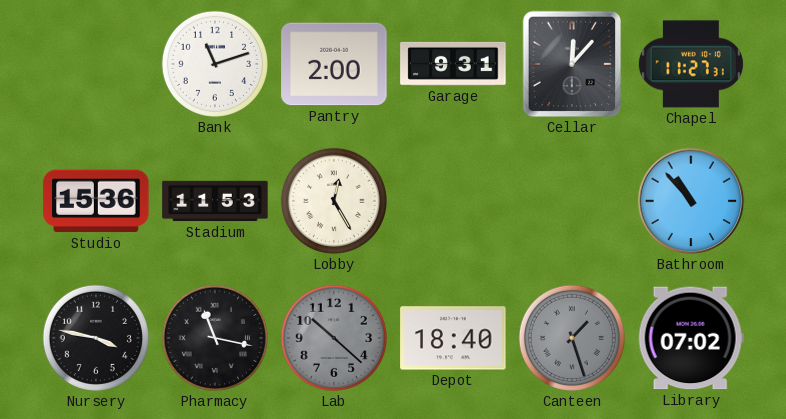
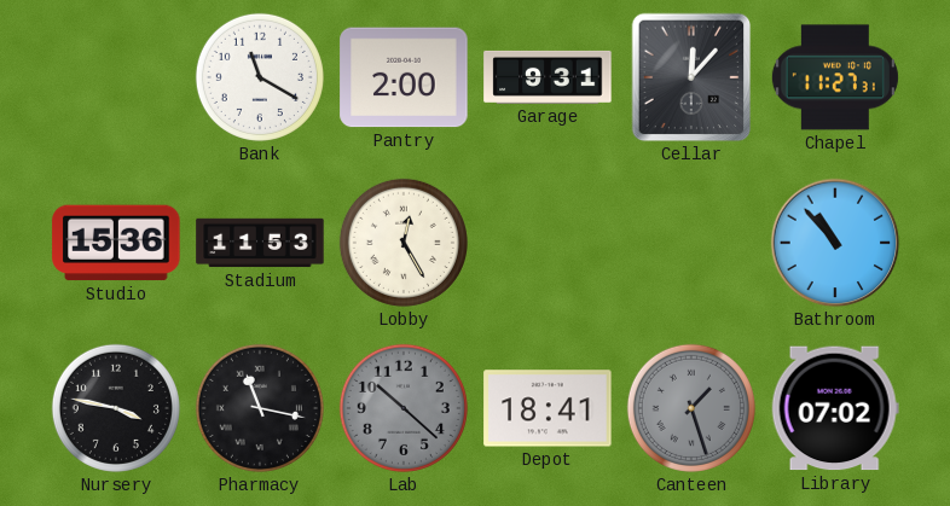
Bank: 11:12 -> 11:20 (260, 77)
Depot: 18:40 -> 18:41 (548, 408)
